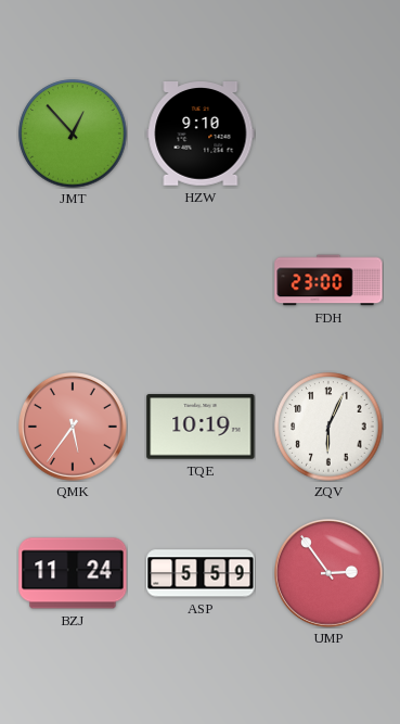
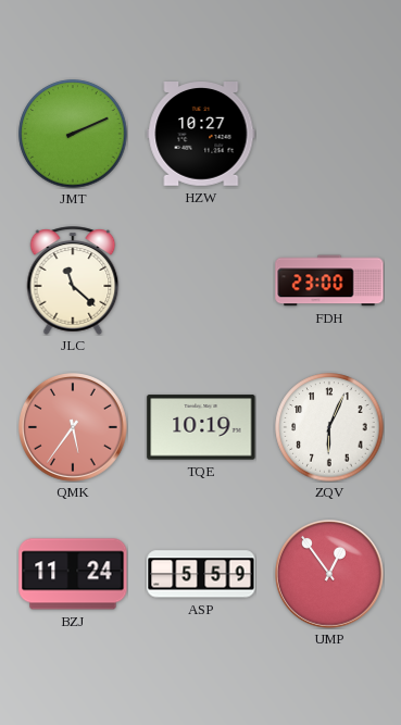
JMT: 12:53 -> 2:11 (73, 134)
HZW: 9:10 -> 10:27 (201, 135)
JLC: none -> 11:22 (73, 280)
UMP: 2:54 -> 12:54 (330, 575)
